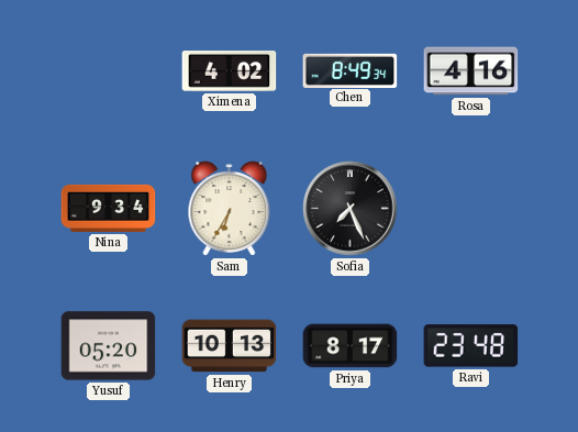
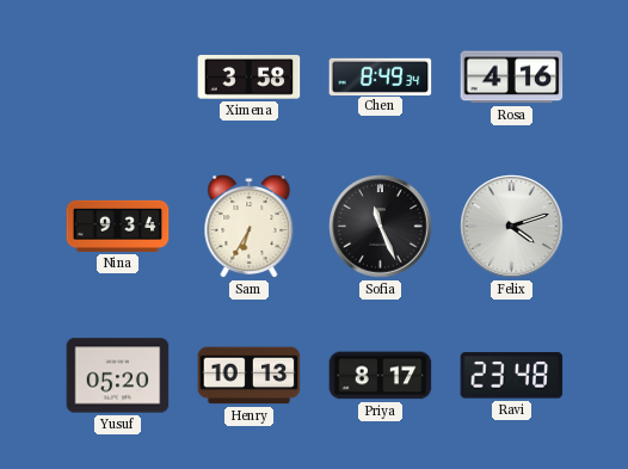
Ximena: 4:02 -> 3:58 (250, 78)
Sofia: 7:26 -> 11:26 (381, 227)
Felix: none -> 4:12 (512, 227)
